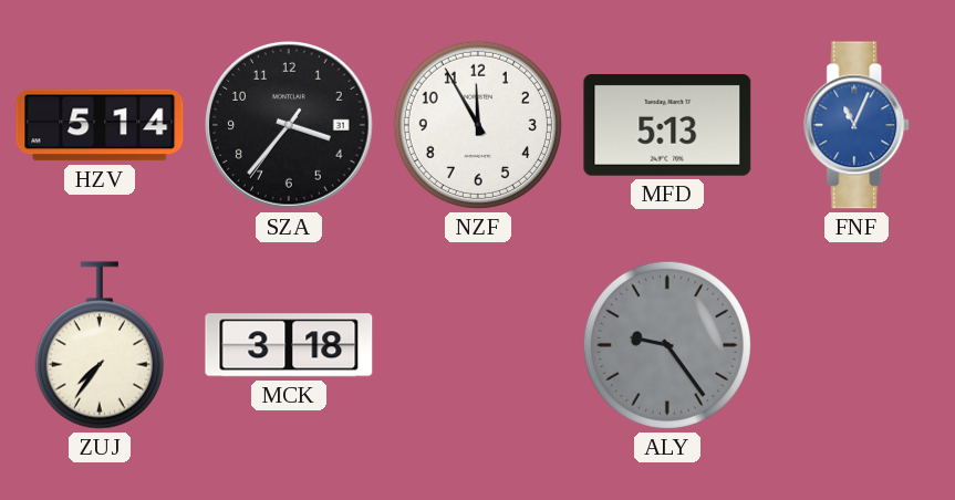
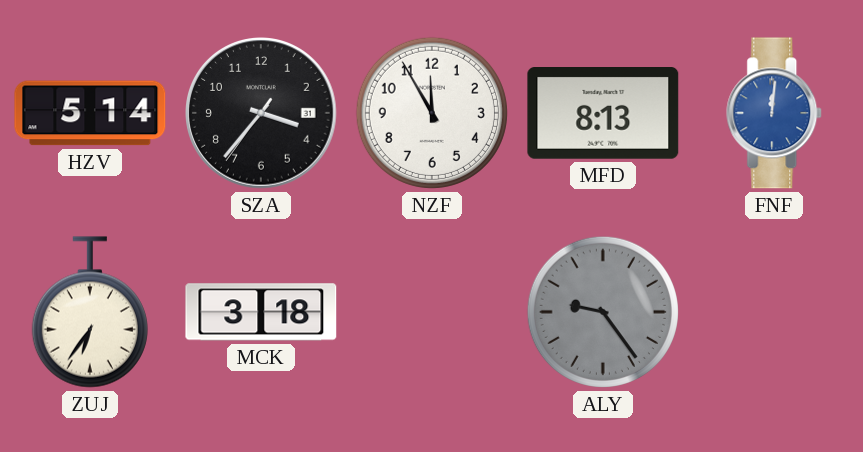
MFD: 5:13 -> 8:13 (603, 114)
FNF: 11:04 -> 12:01 (775, 113)
ZUJ: 7:36 -> 6:36 (90, 312)
